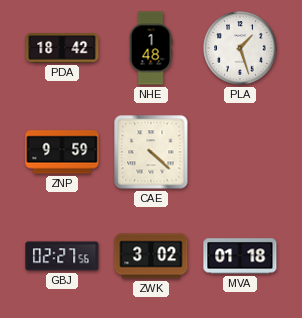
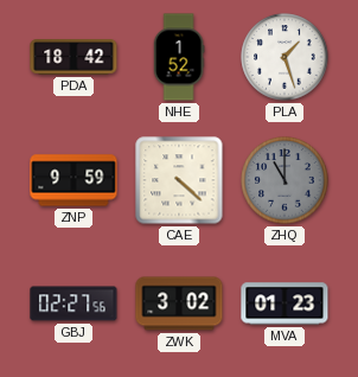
NHE: 1:48 -> 1:52 (179, 57)
ZHQ: none -> 11:00 (285, 180)
MVA: 01:18 -> 01:23 (285, 303)
